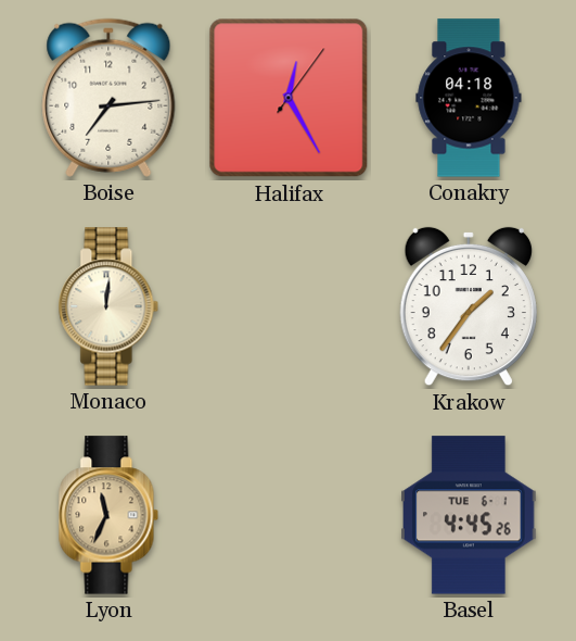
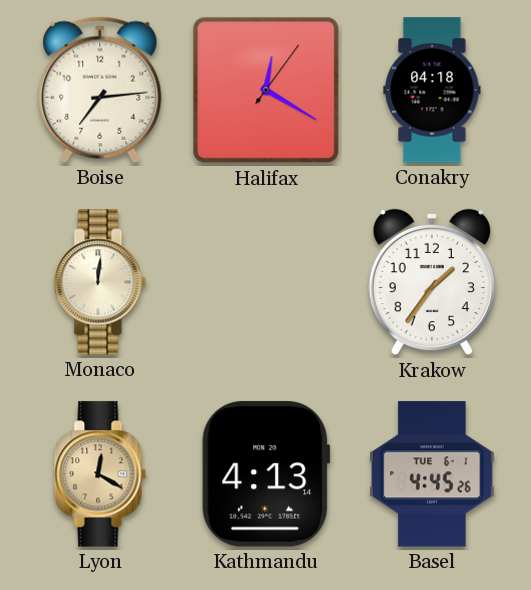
Halifax: 12:25 -> 12:20 (266, 90)
Lyon: 11:34 -> 12:20 (100, 474)
Kathmandu: none -> 4:13 (266, 474)
